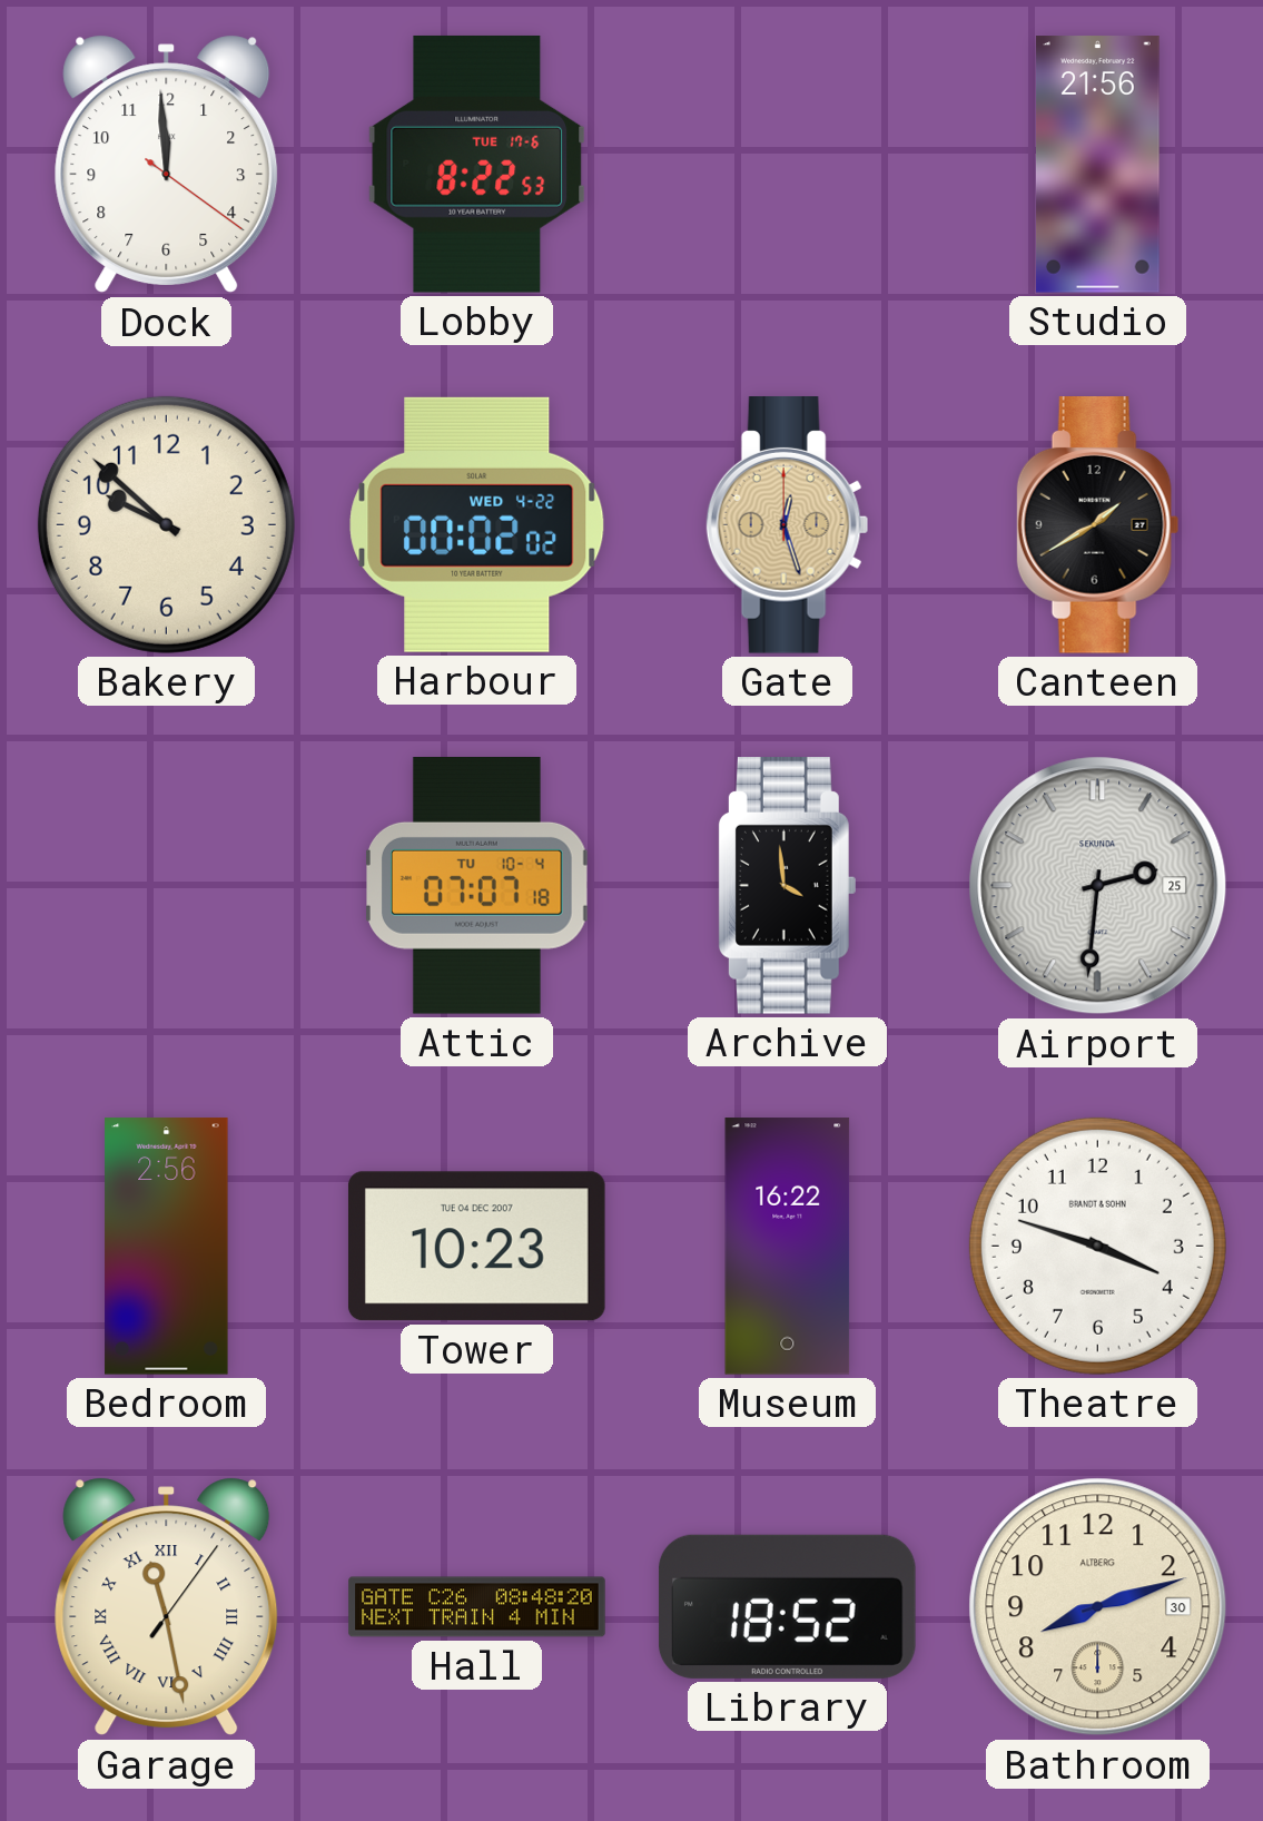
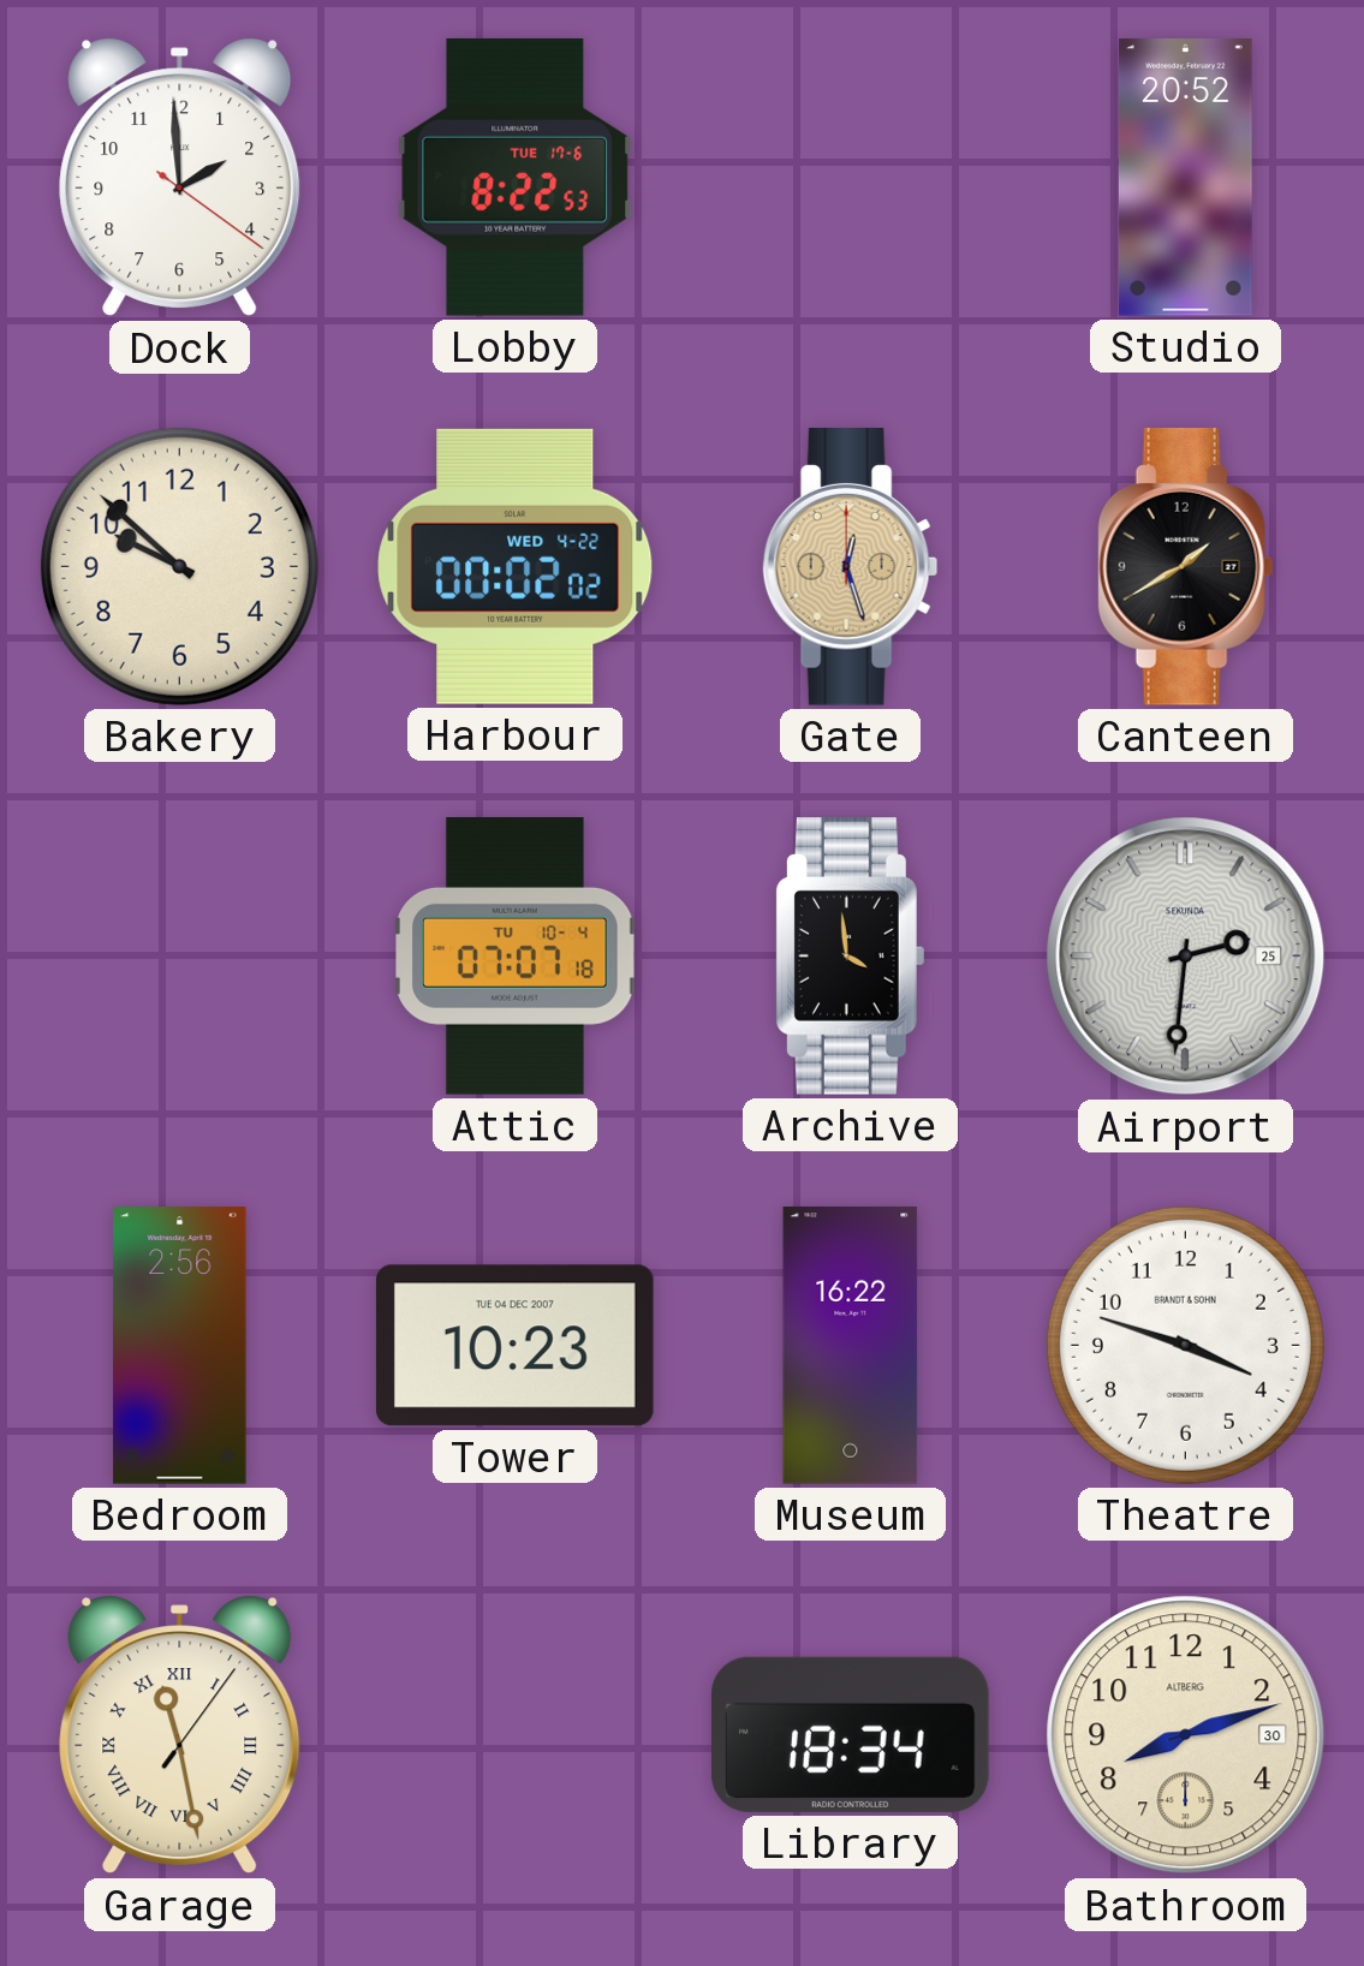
Dock: 11:59 -> 1:59 (180, 178)
Studio: 21:56 -> 20:52 (1185, 178)
Hall: 08:48 -> none (477, 1607)
Library: 18:52 -> 18:34 (850, 1734)
